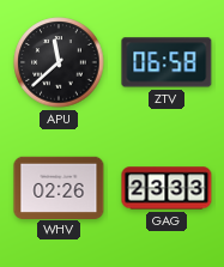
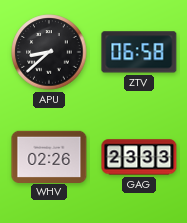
APU: 11:38 -> 8:38 (49, 52)
